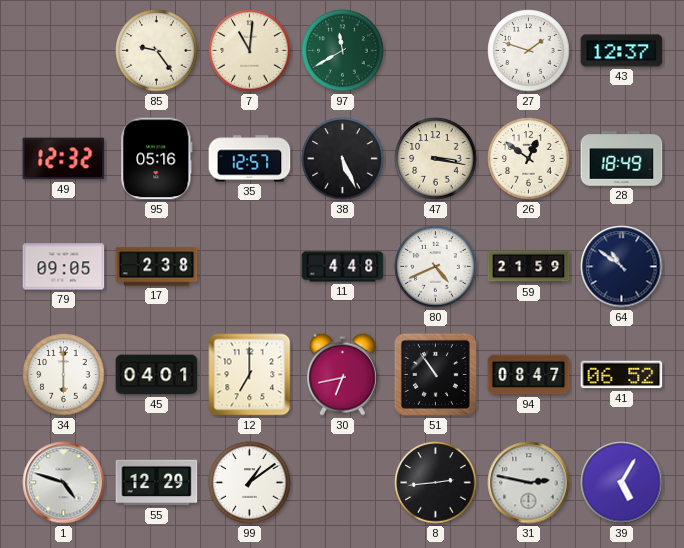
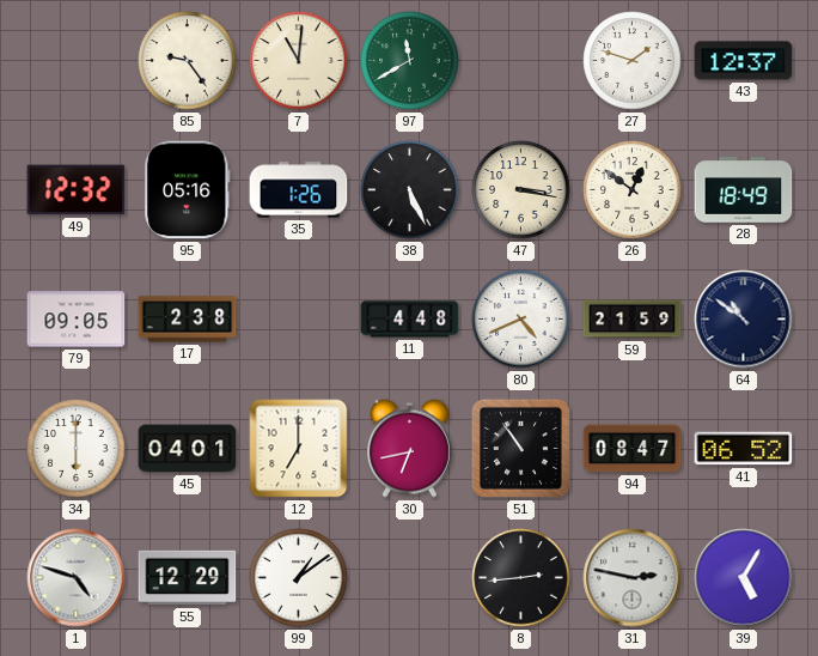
35: 12:57 -> 1:26 (299, 190)
